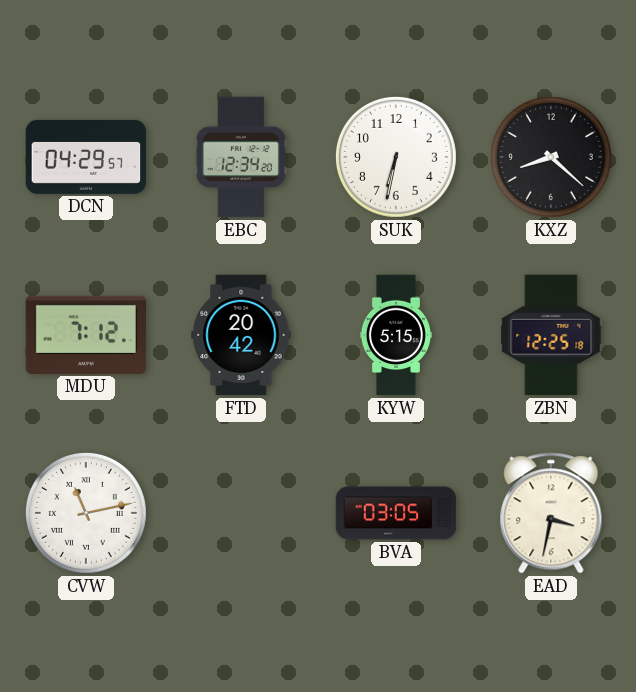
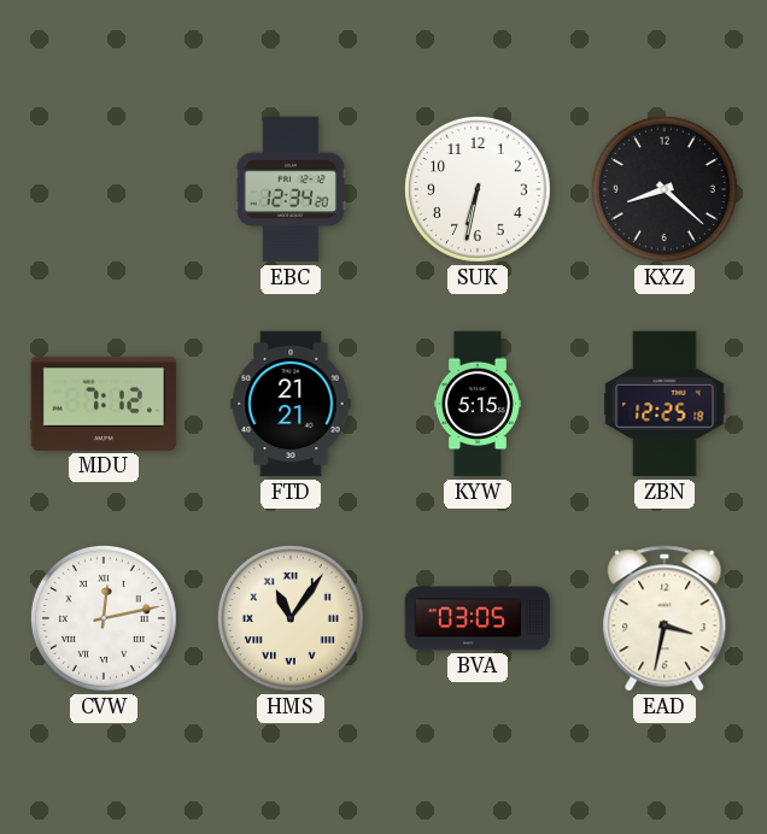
DCN: 04:29 -> none (86, 157)
FTD: 20:42 -> 21:21 (291, 404)
CVW: 11:13 -> 12:13 (104, 618)
HMS: none -> 11:06 (291, 618)
